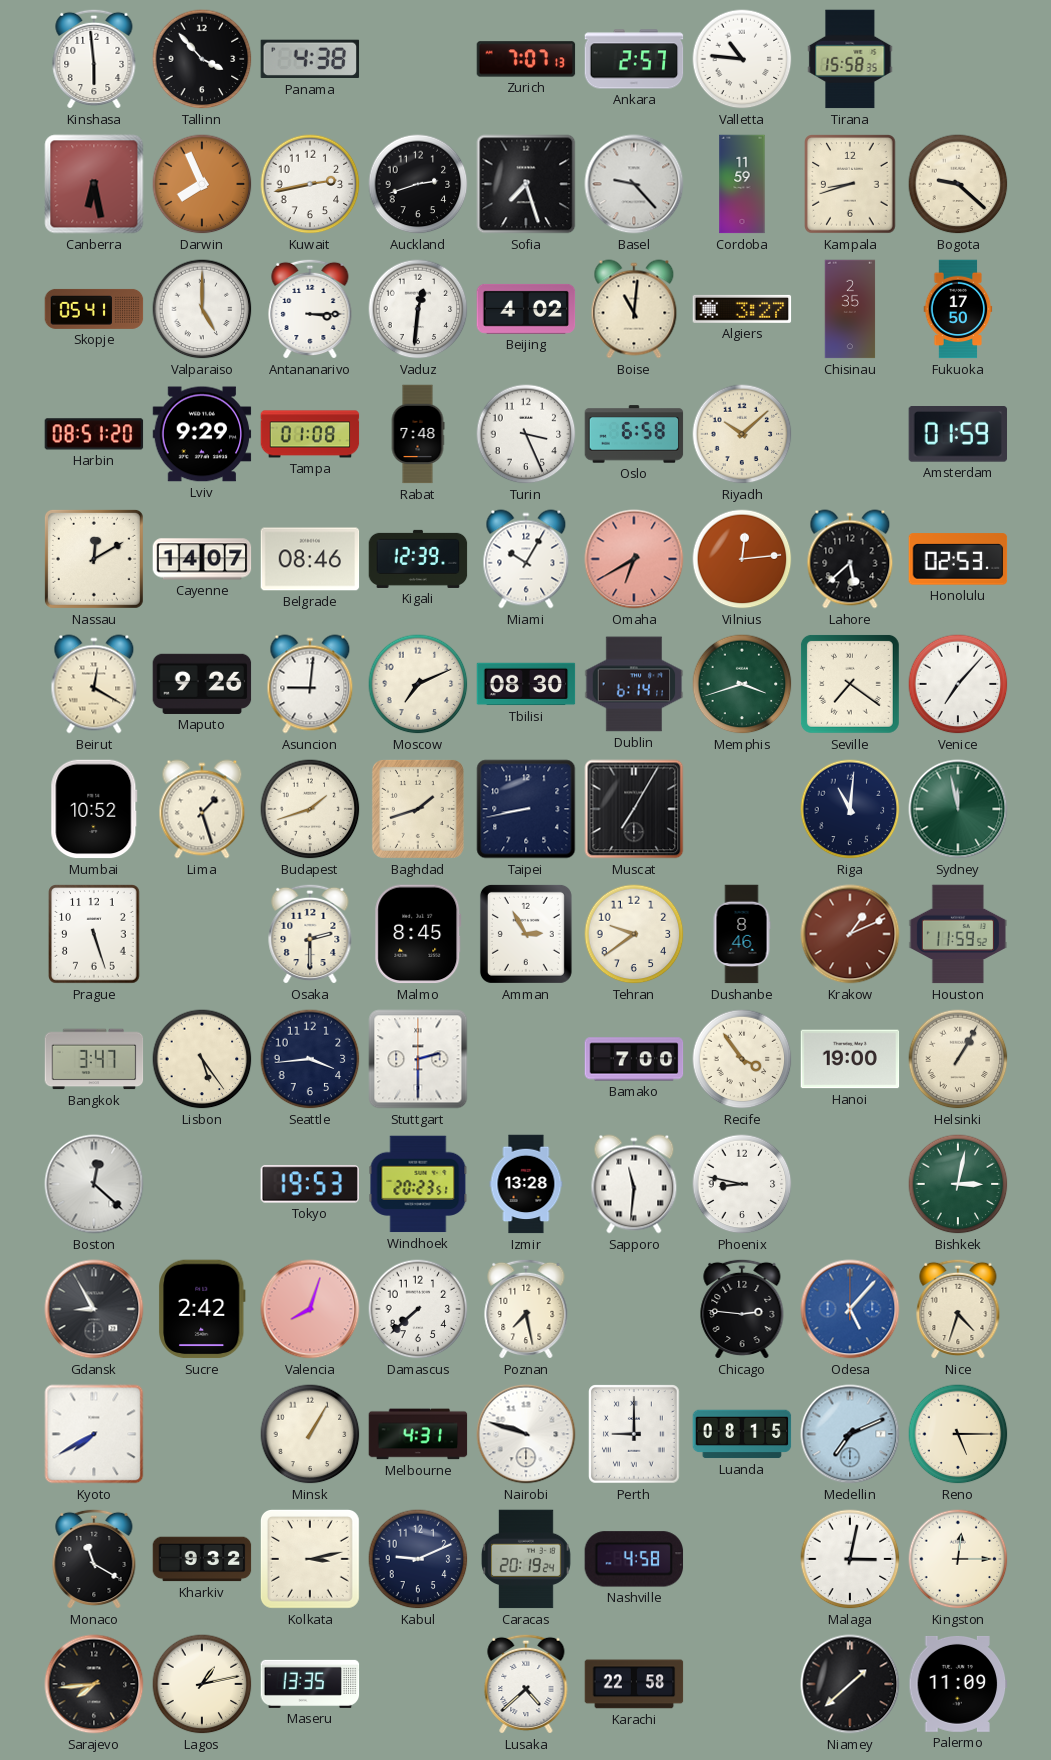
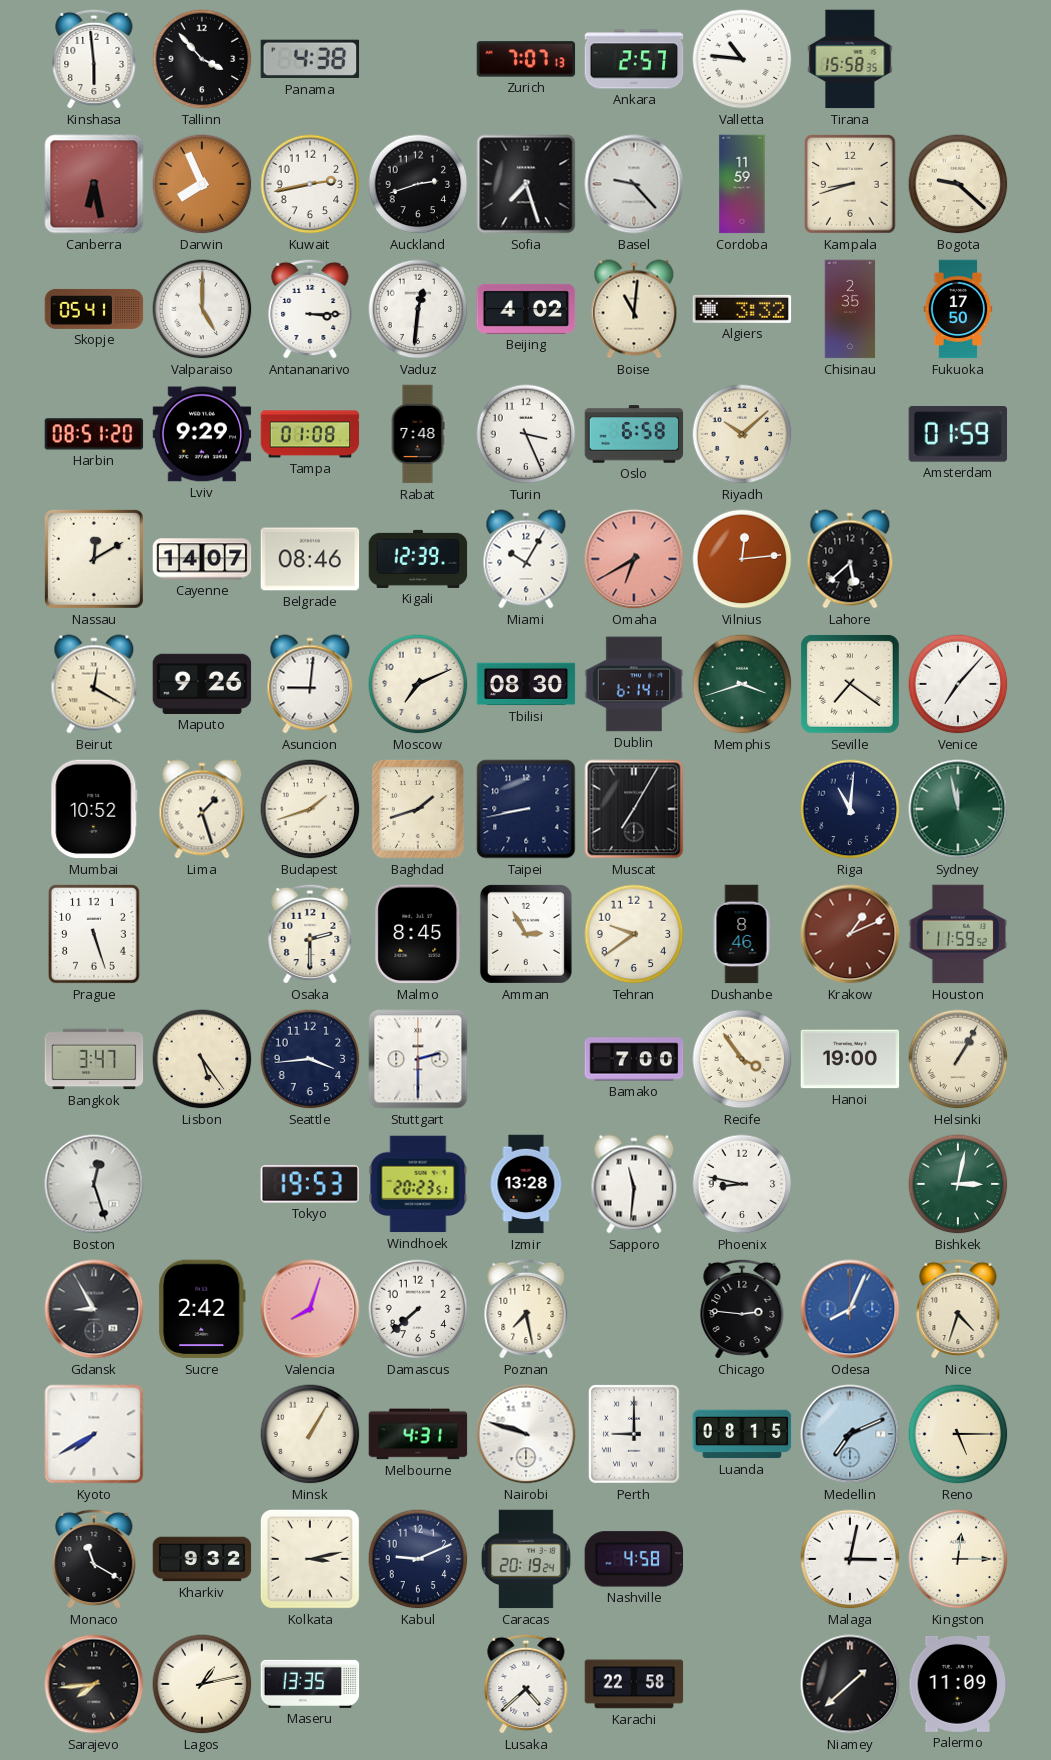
Algiers: 3:27 -> 3:32 (742, 309)
Honolulu: 02:53 -> none (958, 559)
Boston: 12:22 -> 12:27 (94, 1184)
Odesa: 5:07 -> 8:04 (850, 1309)
